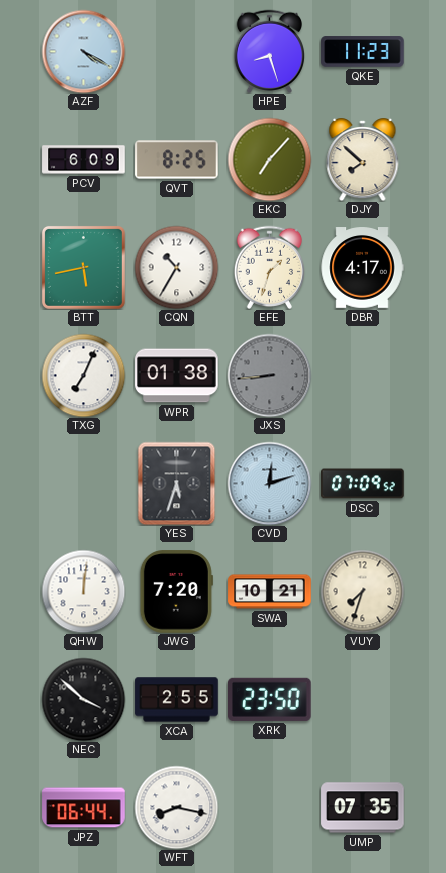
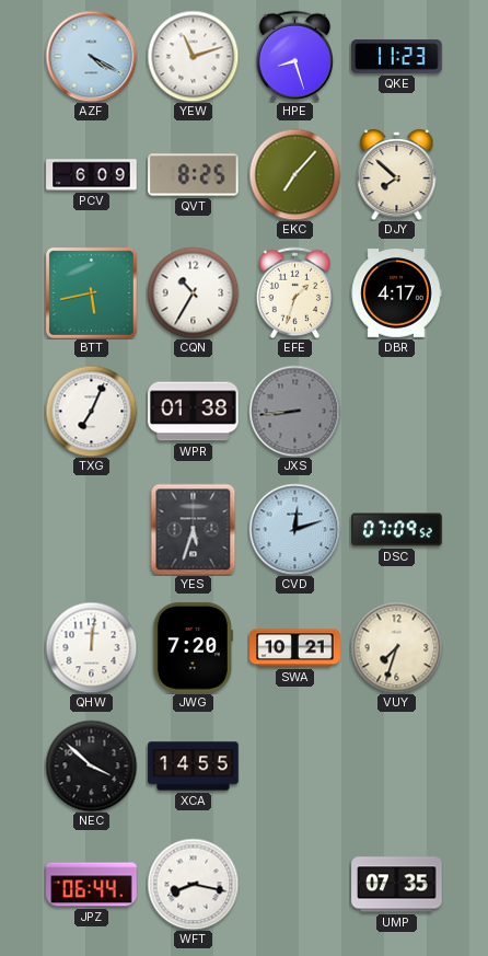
YEW: none -> 11:12 (193, 56)
XCA: 2:55 -> 14:55 (194, 767)
XRK: 23:50 -> none (270, 699)
